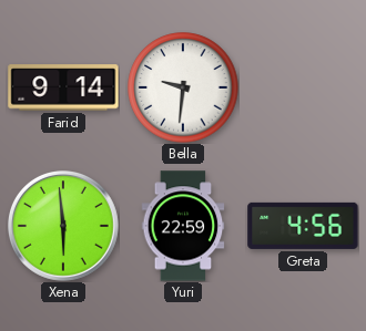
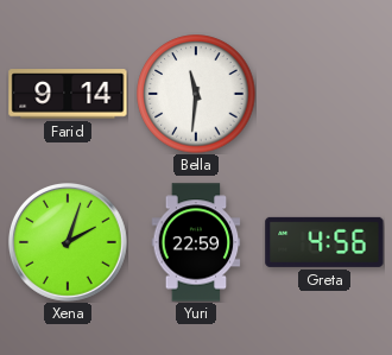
Bella: 9:31 -> 11:31 (196, 94)
Xena: 5:59 -> 2:03 (69, 243)
